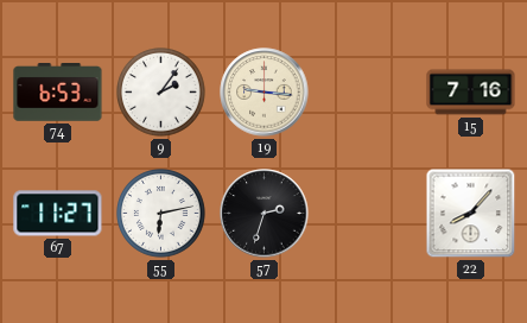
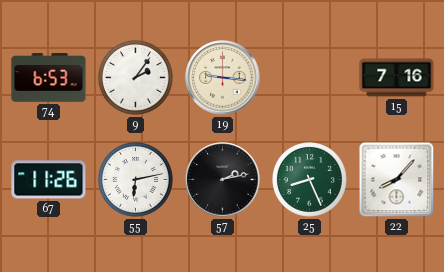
67: 11:27 -> 11:26 (49, 180)
57: 2:33 -> 2:13 (223, 180)
25: none -> 8:26 (310, 180)
